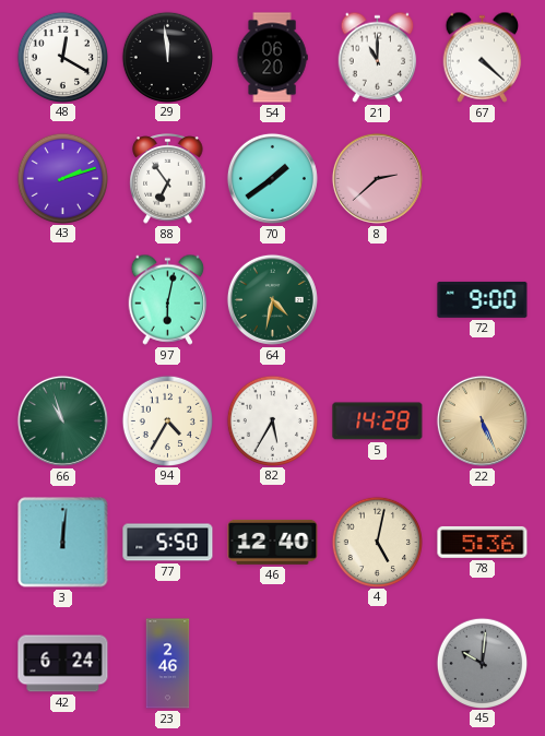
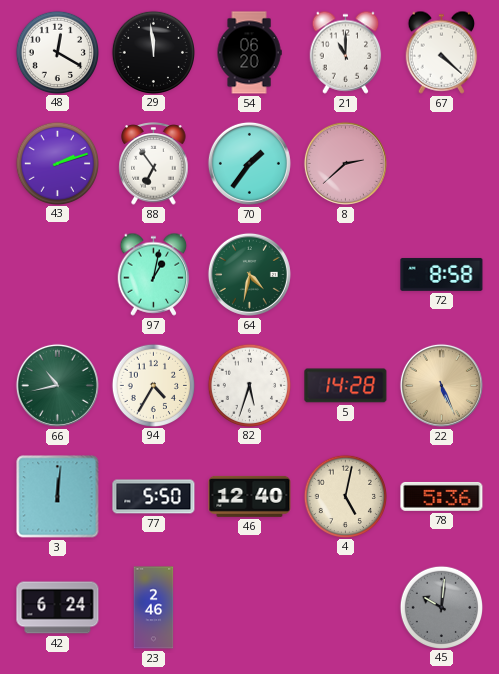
70: 1:39 -> 1:36 (249, 163)
97: 6:02 -> 1:02 (154, 274)
72: 9:00 -> 8:58 (442, 274)
66: 10:57 -> 10:43 (57, 385)
82: 5:35 -> 5:33 (249, 385)
